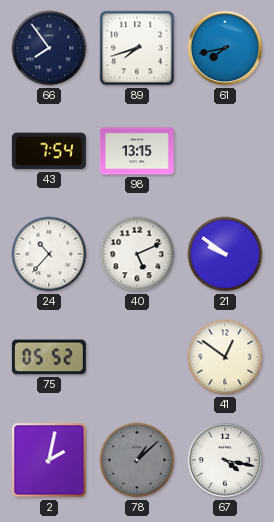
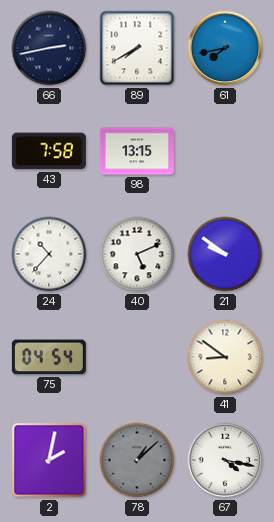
66: 7:54 -> 2:43 (49, 48)
89: 7:42 -> 7:40 (137, 48)
43: 7:54 -> 7:58 (49, 151)
75: 05:52 -> 04:54 (49, 357)
41: 12:51 -> 8:51 (225, 357)
